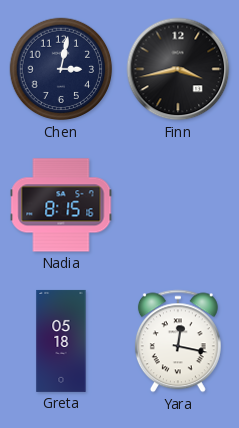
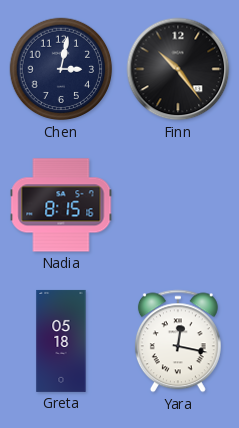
Finn: 3:43 -> 10:24 (178, 69)
